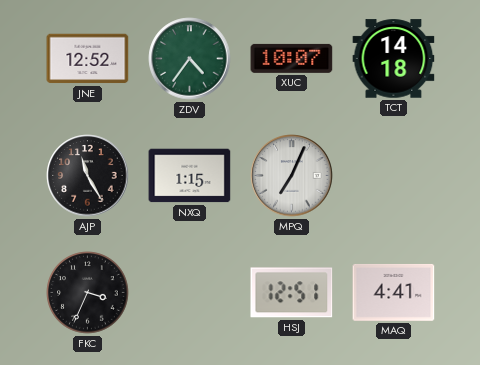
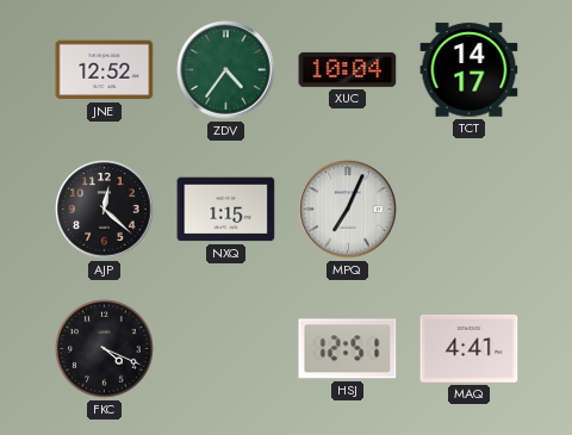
XUC: 10:07 -> 10:04 (348, 69)
TCT: 14:18 -> 14:17 (470, 70)
AJP: 11:25 -> 12:22 (105, 210)
FKC: 3:34 -> 4:19 (105, 349)
